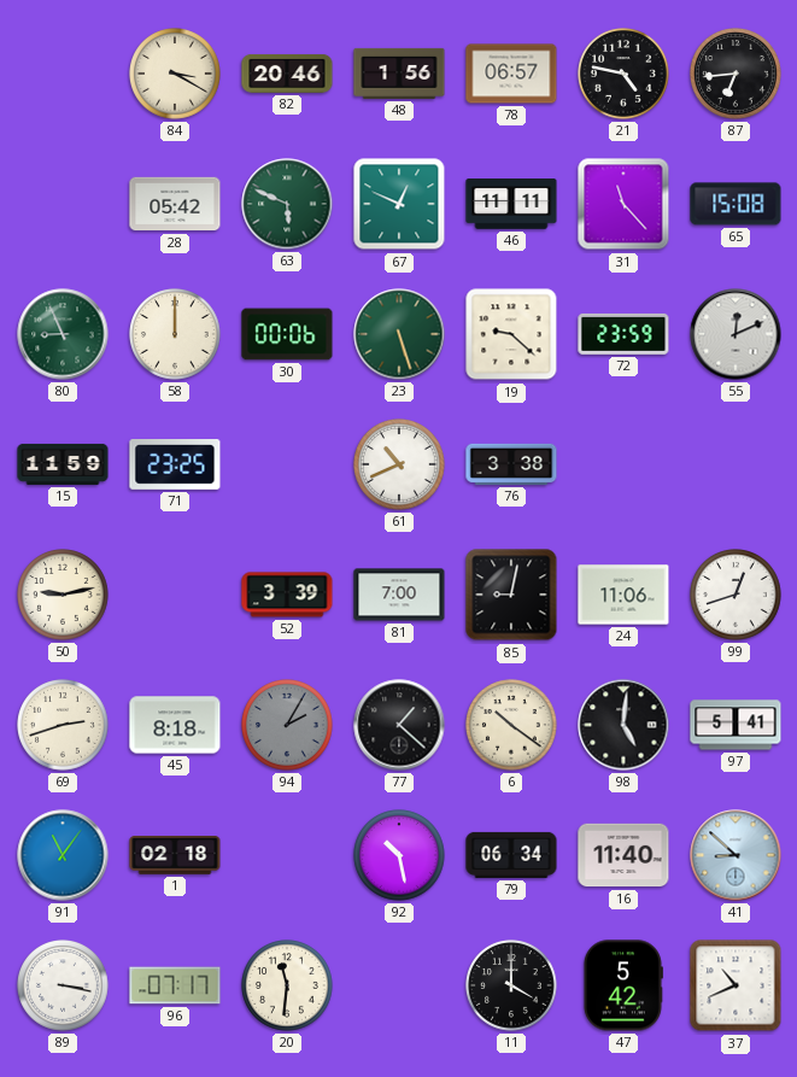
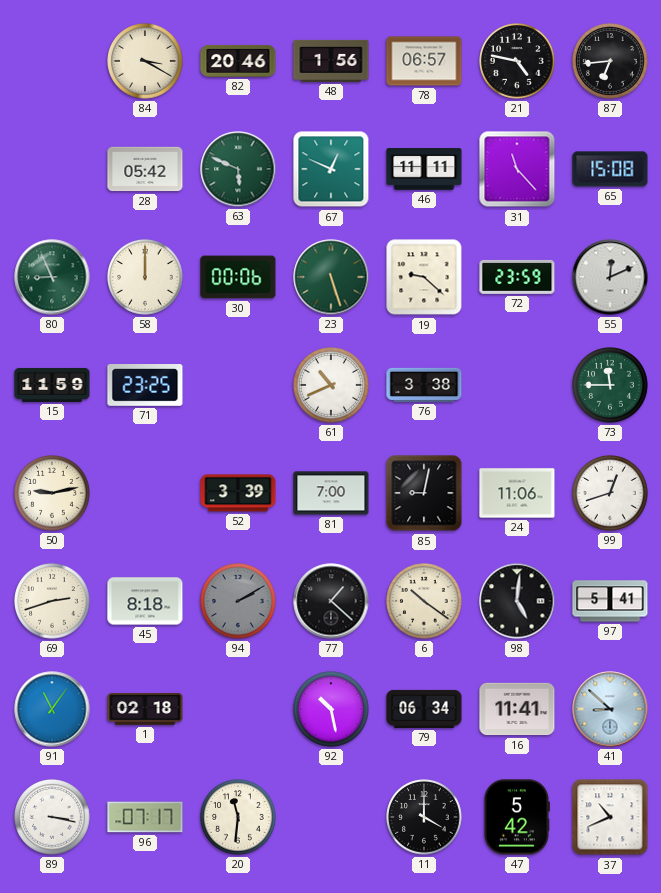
73: none -> 11:45 (611, 385)
94: 2:05 -> 2:10 (239, 601)
16: 11:40 -> 11:41 (517, 709)
